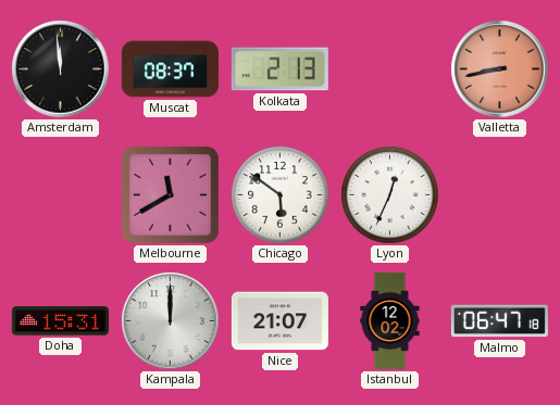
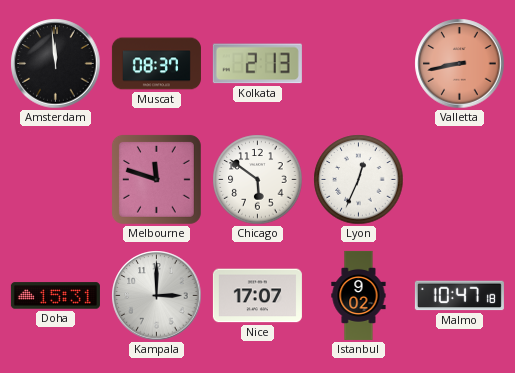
Melbourne: 11:40 -> 11:48 (156, 179)
Kampala: 12:00 -> 3:00 (157, 296)
Nice: 21:07 -> 17:07 (257, 296)
Istanbul: 12:02 -> 9:02 (359, 295)
Malmo: 06:47 -> 10:47 (459, 296)
